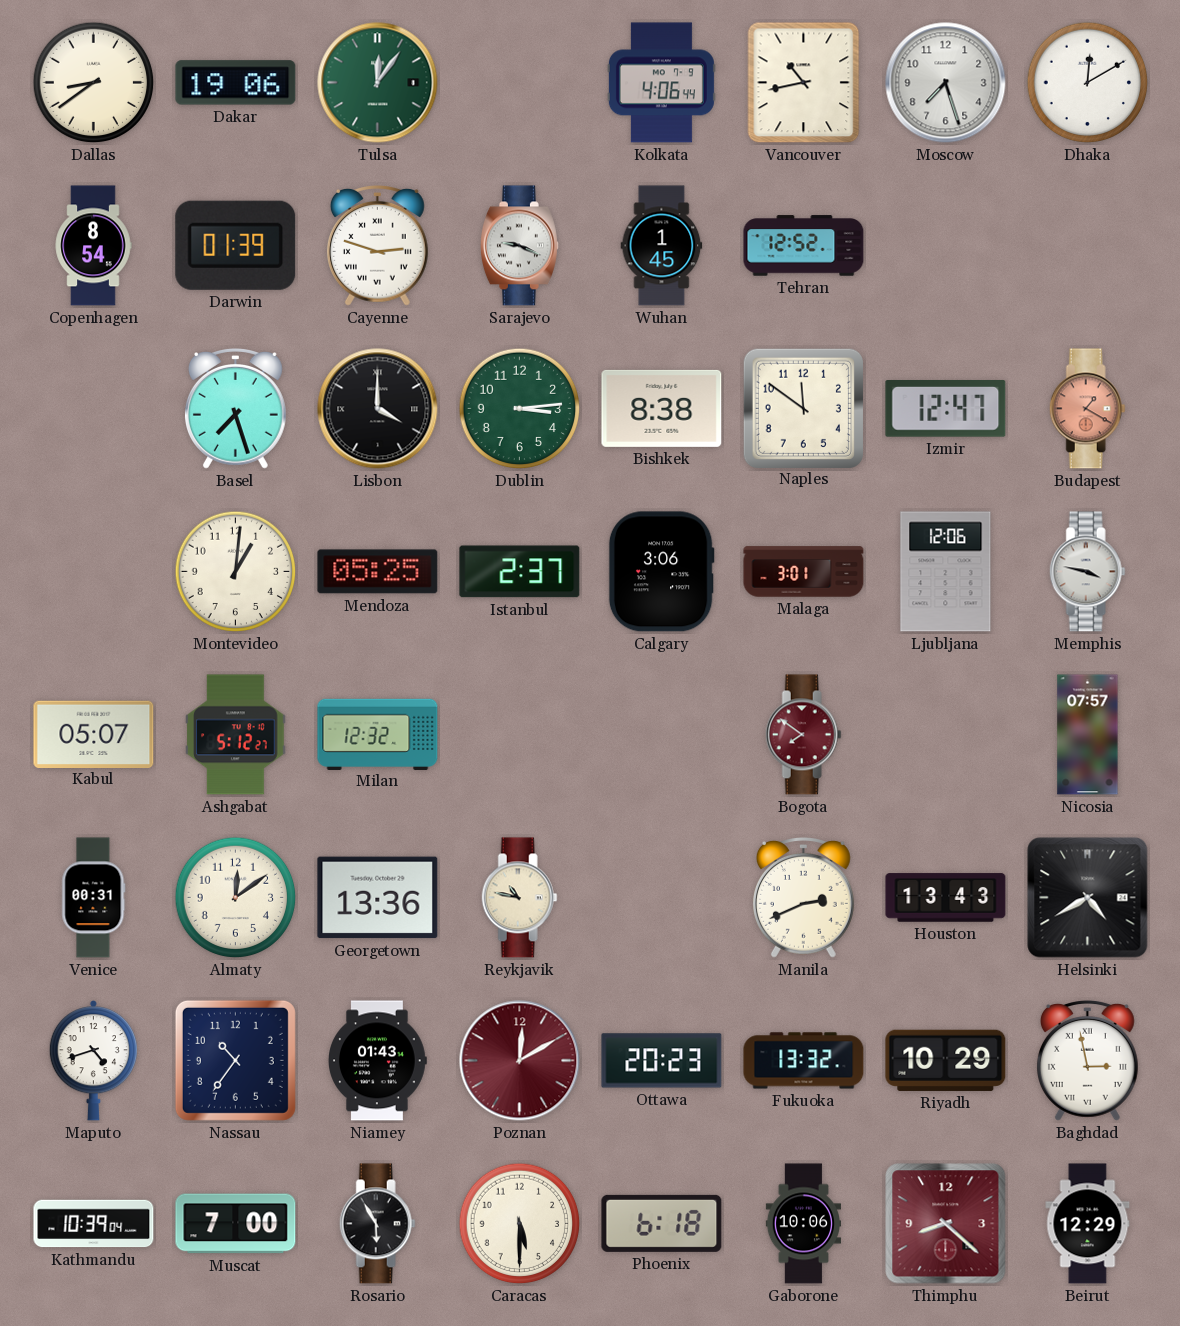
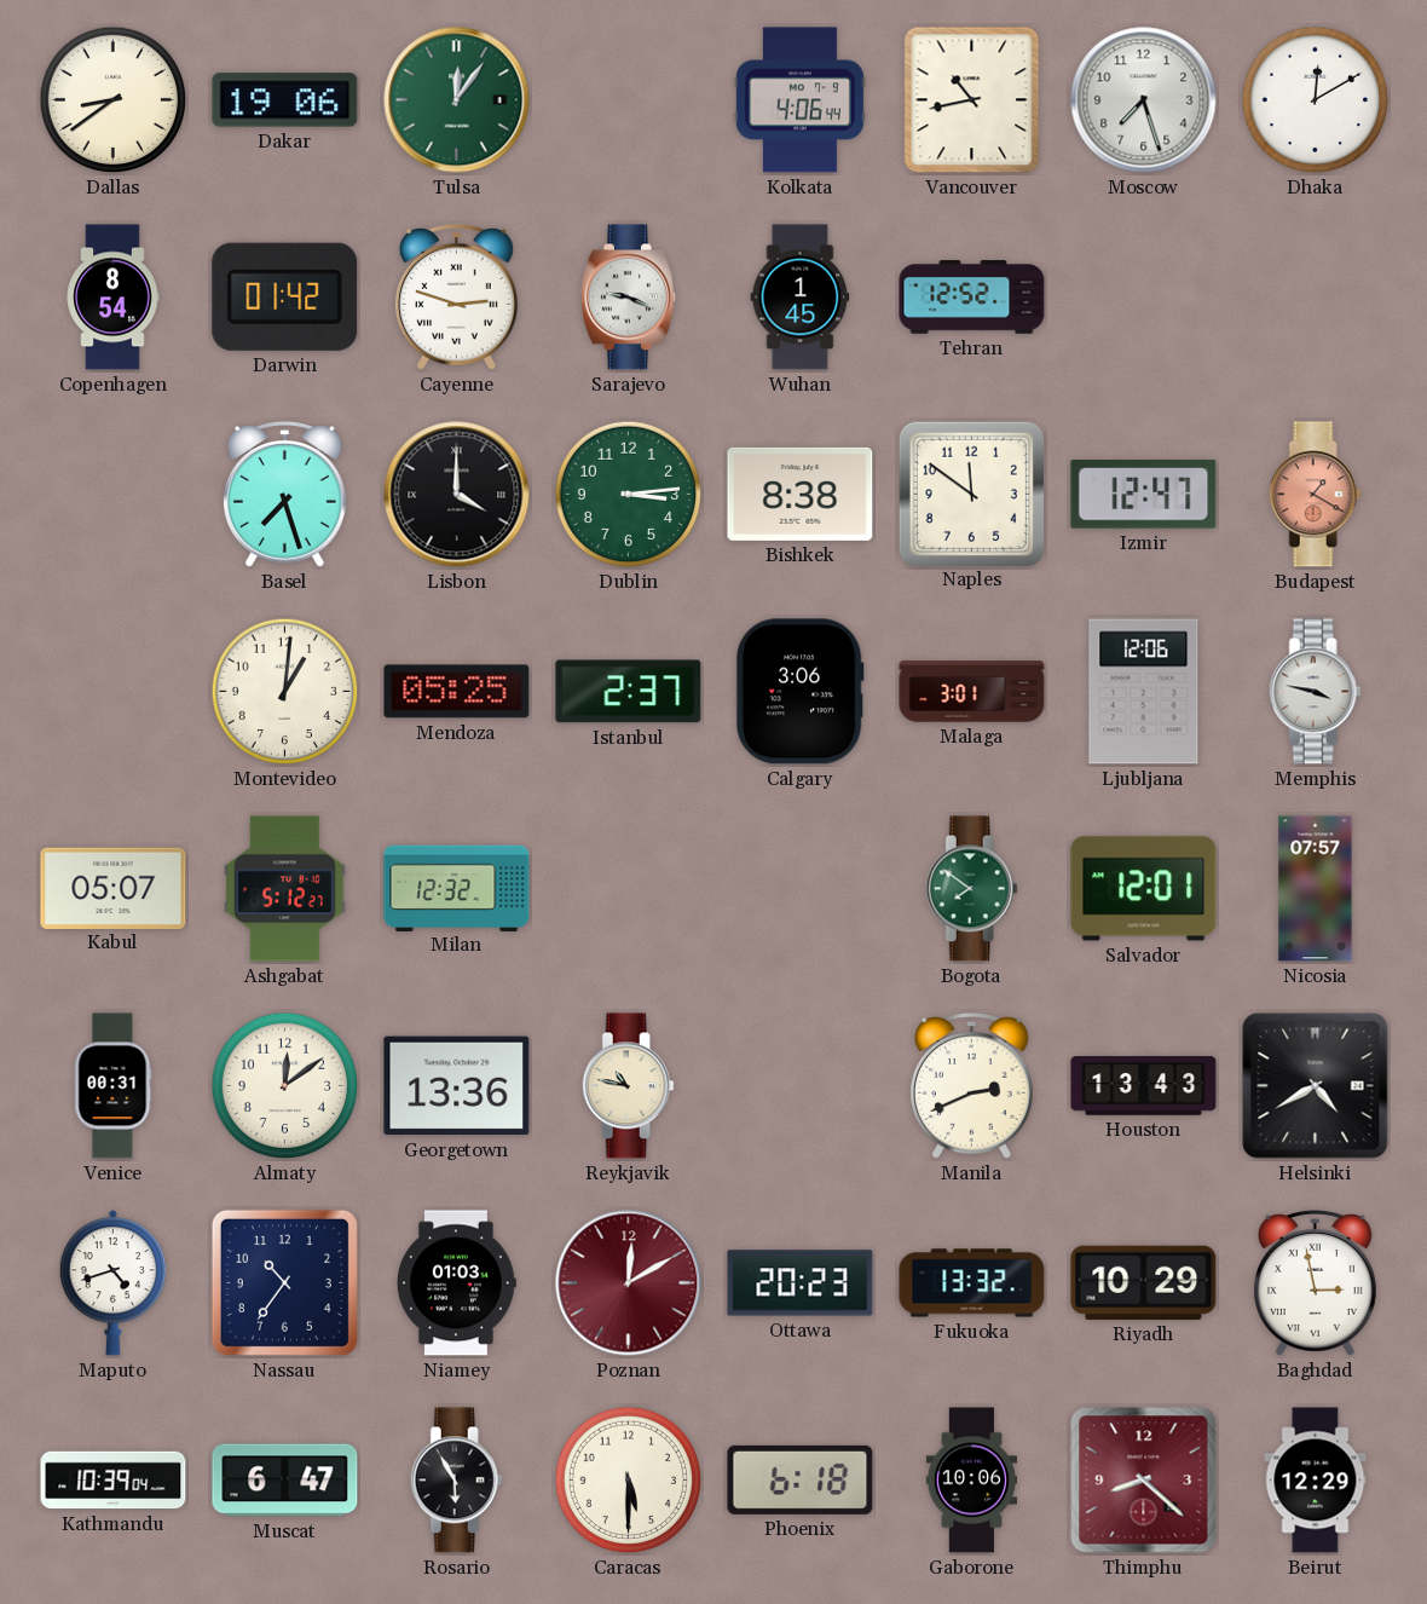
Darwin: 01:39 -> 01:42 (285, 296)
Bogota dial: burgundy -> green (971, 889)
Salvador: none -> 12:01 (1144, 889)
Niamey: 01:43 -> 01:03 (457, 1283)
Muscat: 7:00 -> 6:47 (285, 1481)
